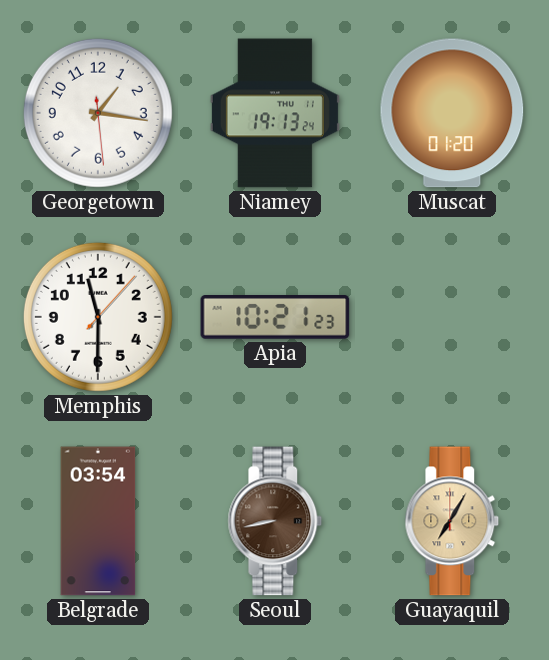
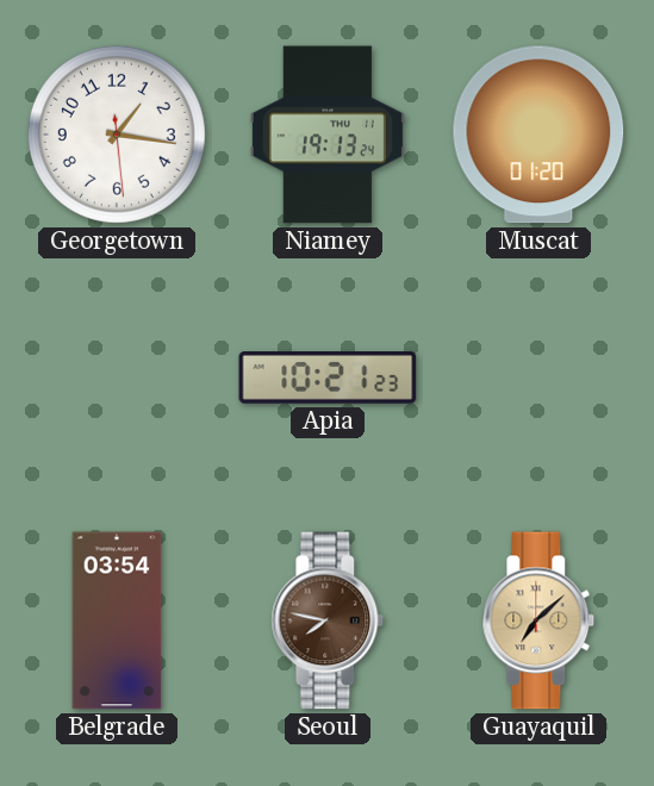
Memphis: 11:30 -> none (98, 317)
Seoul: 8:43 -> 7:47 (328, 620)
Guayaquil: 7:05 -> 7:08 (538, 620)
